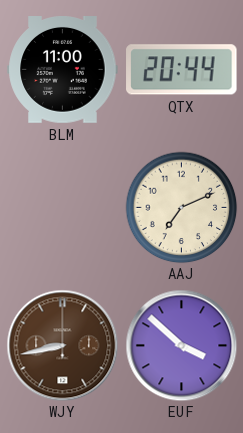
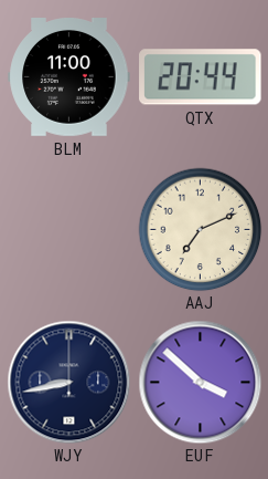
WJY dial: brown -> navy (68, 382)
